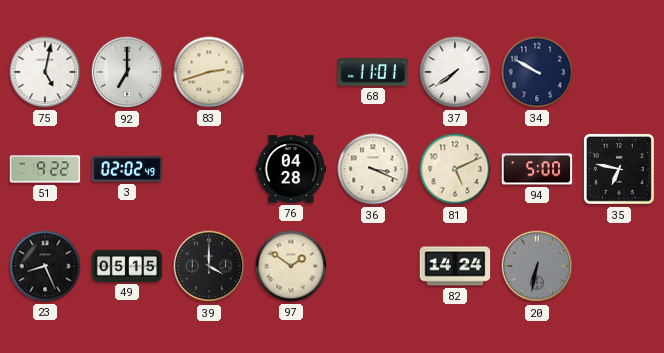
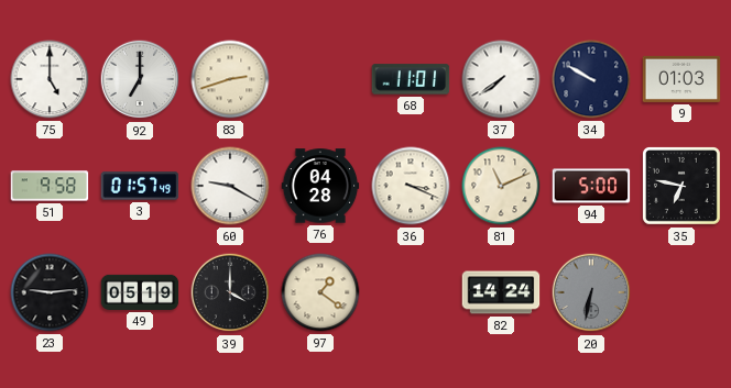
75: 5:02 -> 5:00 (50, 79)
9: none -> 01:03 (681, 79)
51: 9:22 -> 9:58 (50, 186)
3: 02:02 -> 01:57 (140, 186)
60: none -> 9:20 (230, 186)
81: 5:11 -> 11:11 (501, 186)
23: 8:26 -> 9:14 (50, 292)
49: 05:15 -> 05:19 (140, 292)
97: 1:51 -> 1:21 (320, 292)
